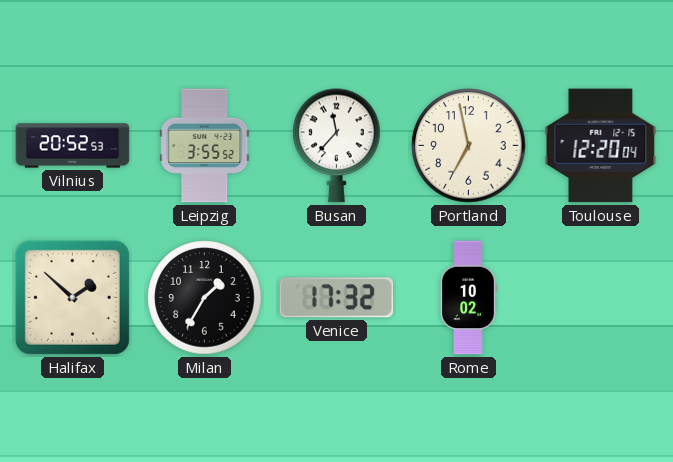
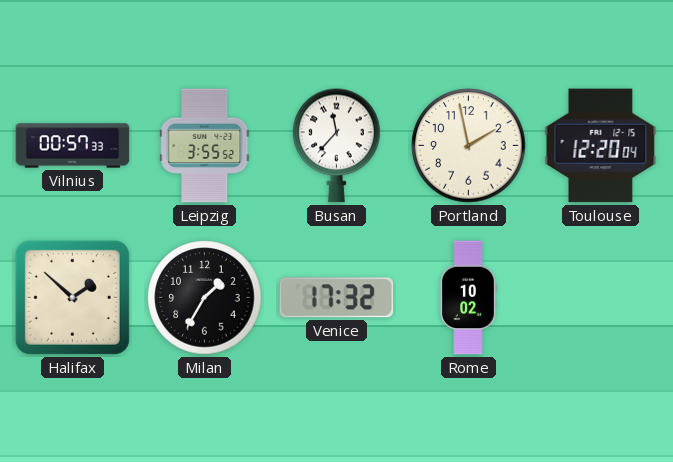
Vilnius: 20:52 -> 00:57 (73, 146)
Portland: 6:58 -> 1:58 (469, 146)
